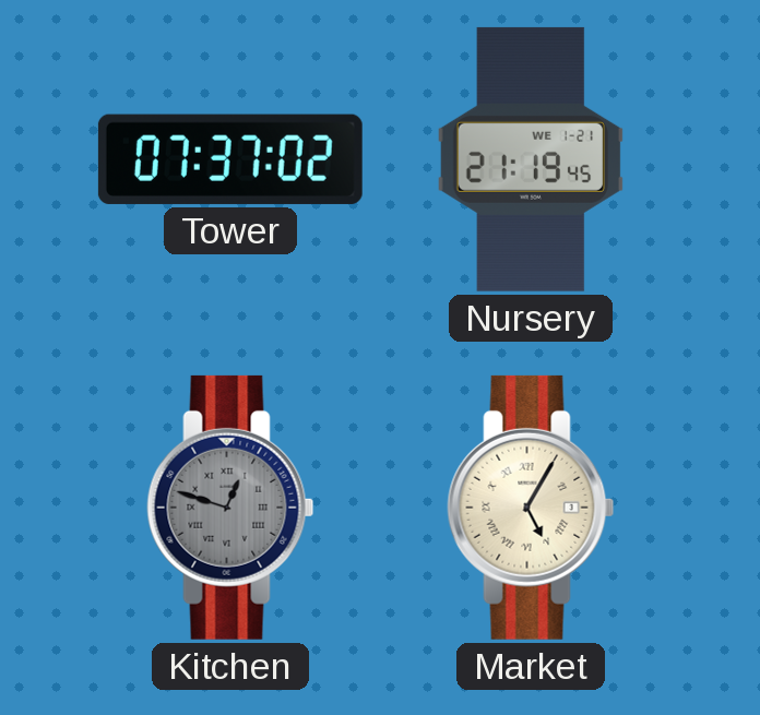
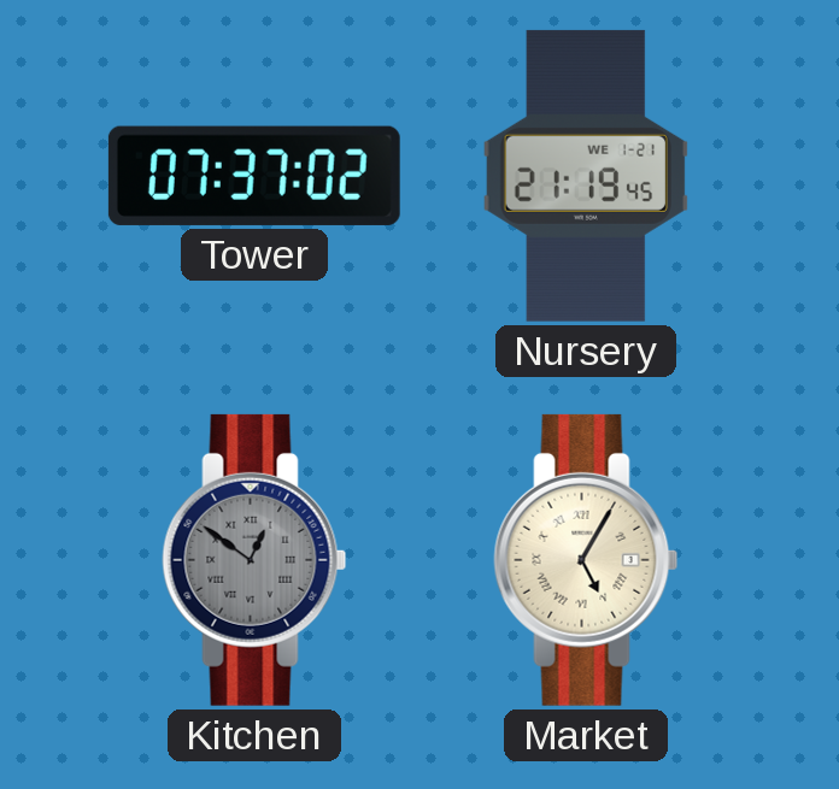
Kitchen: 12:48 -> 12:51 (254, 560)
